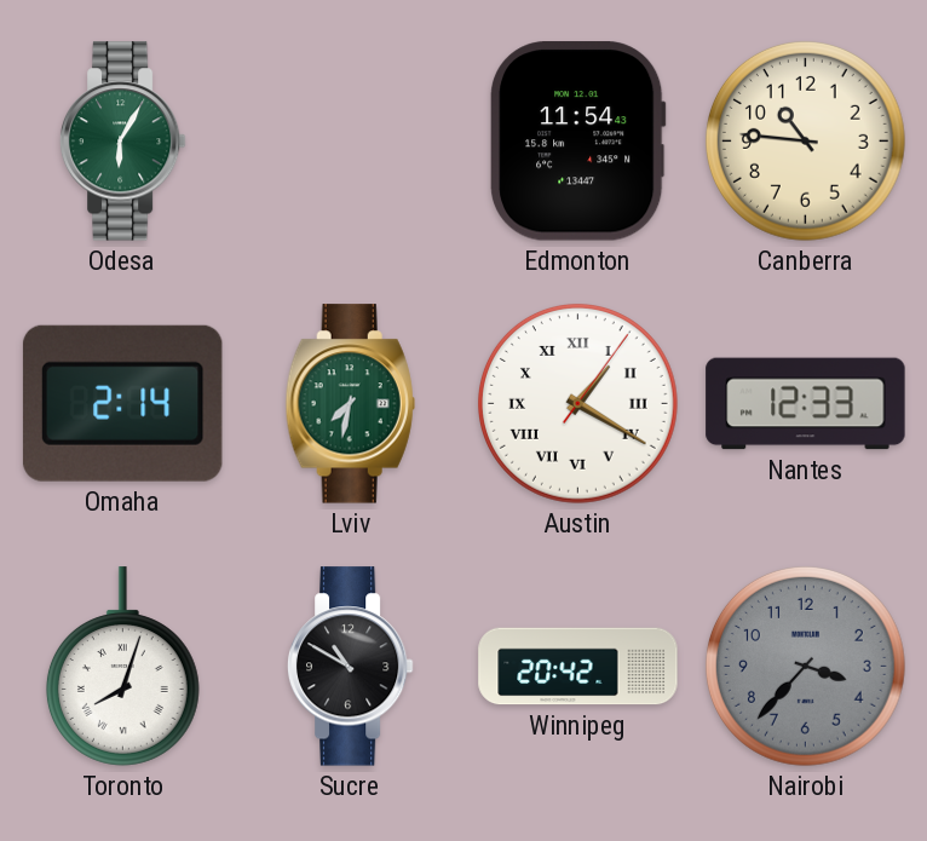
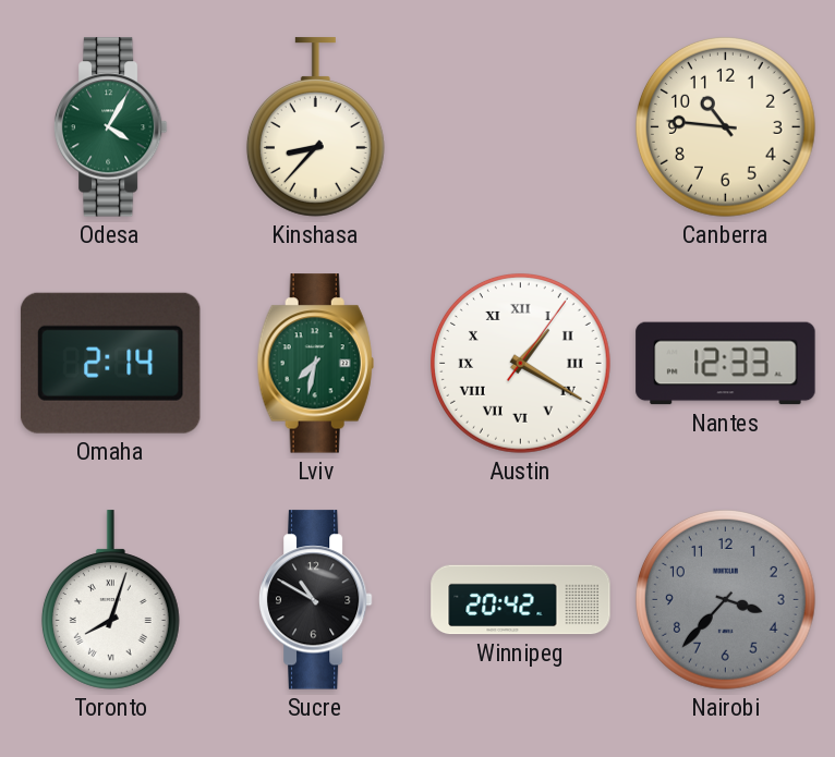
Odesa: 6:05 -> 4:05 (110, 127)
Kinshasa: none -> 8:37 (315, 127)
Edmonton: 11:54 -> none (578, 142)
